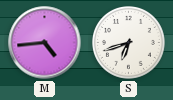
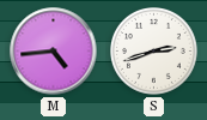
S: 6:42 -> 2:42 (154, 52)
